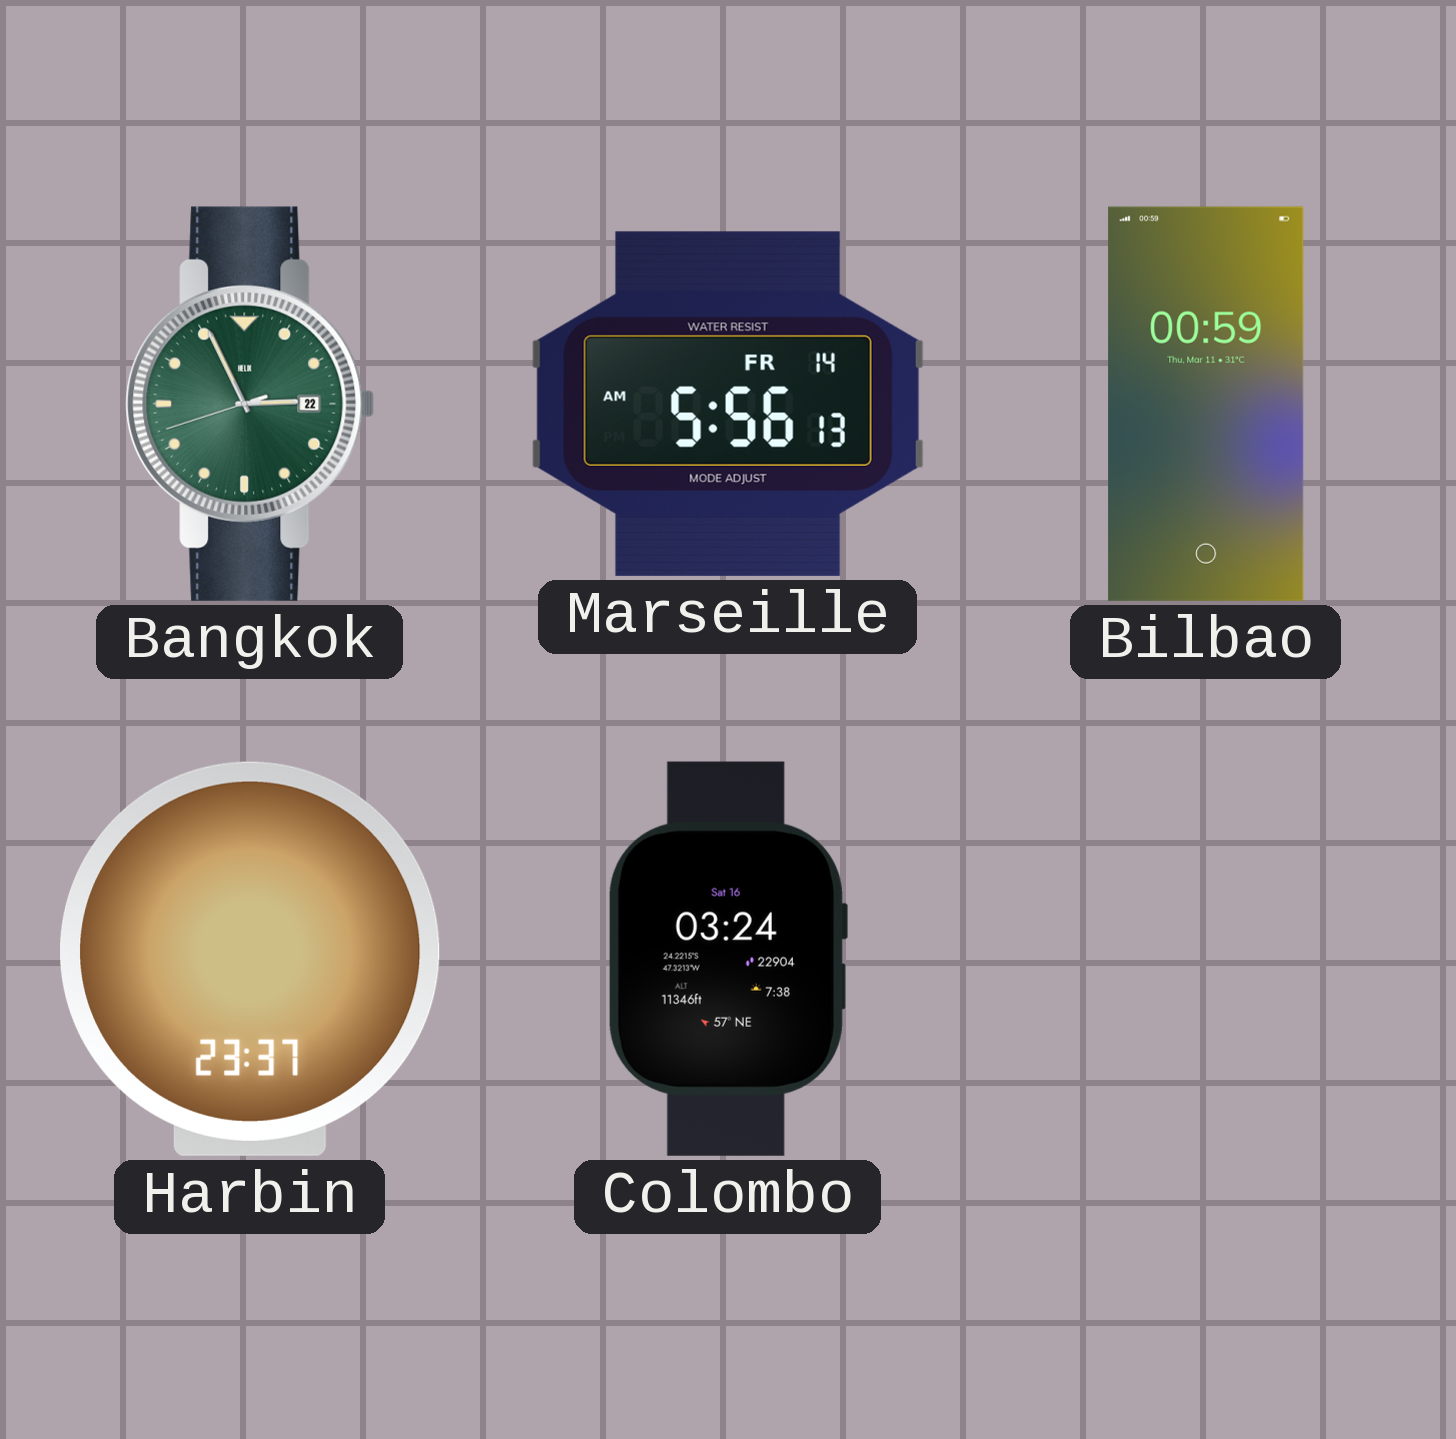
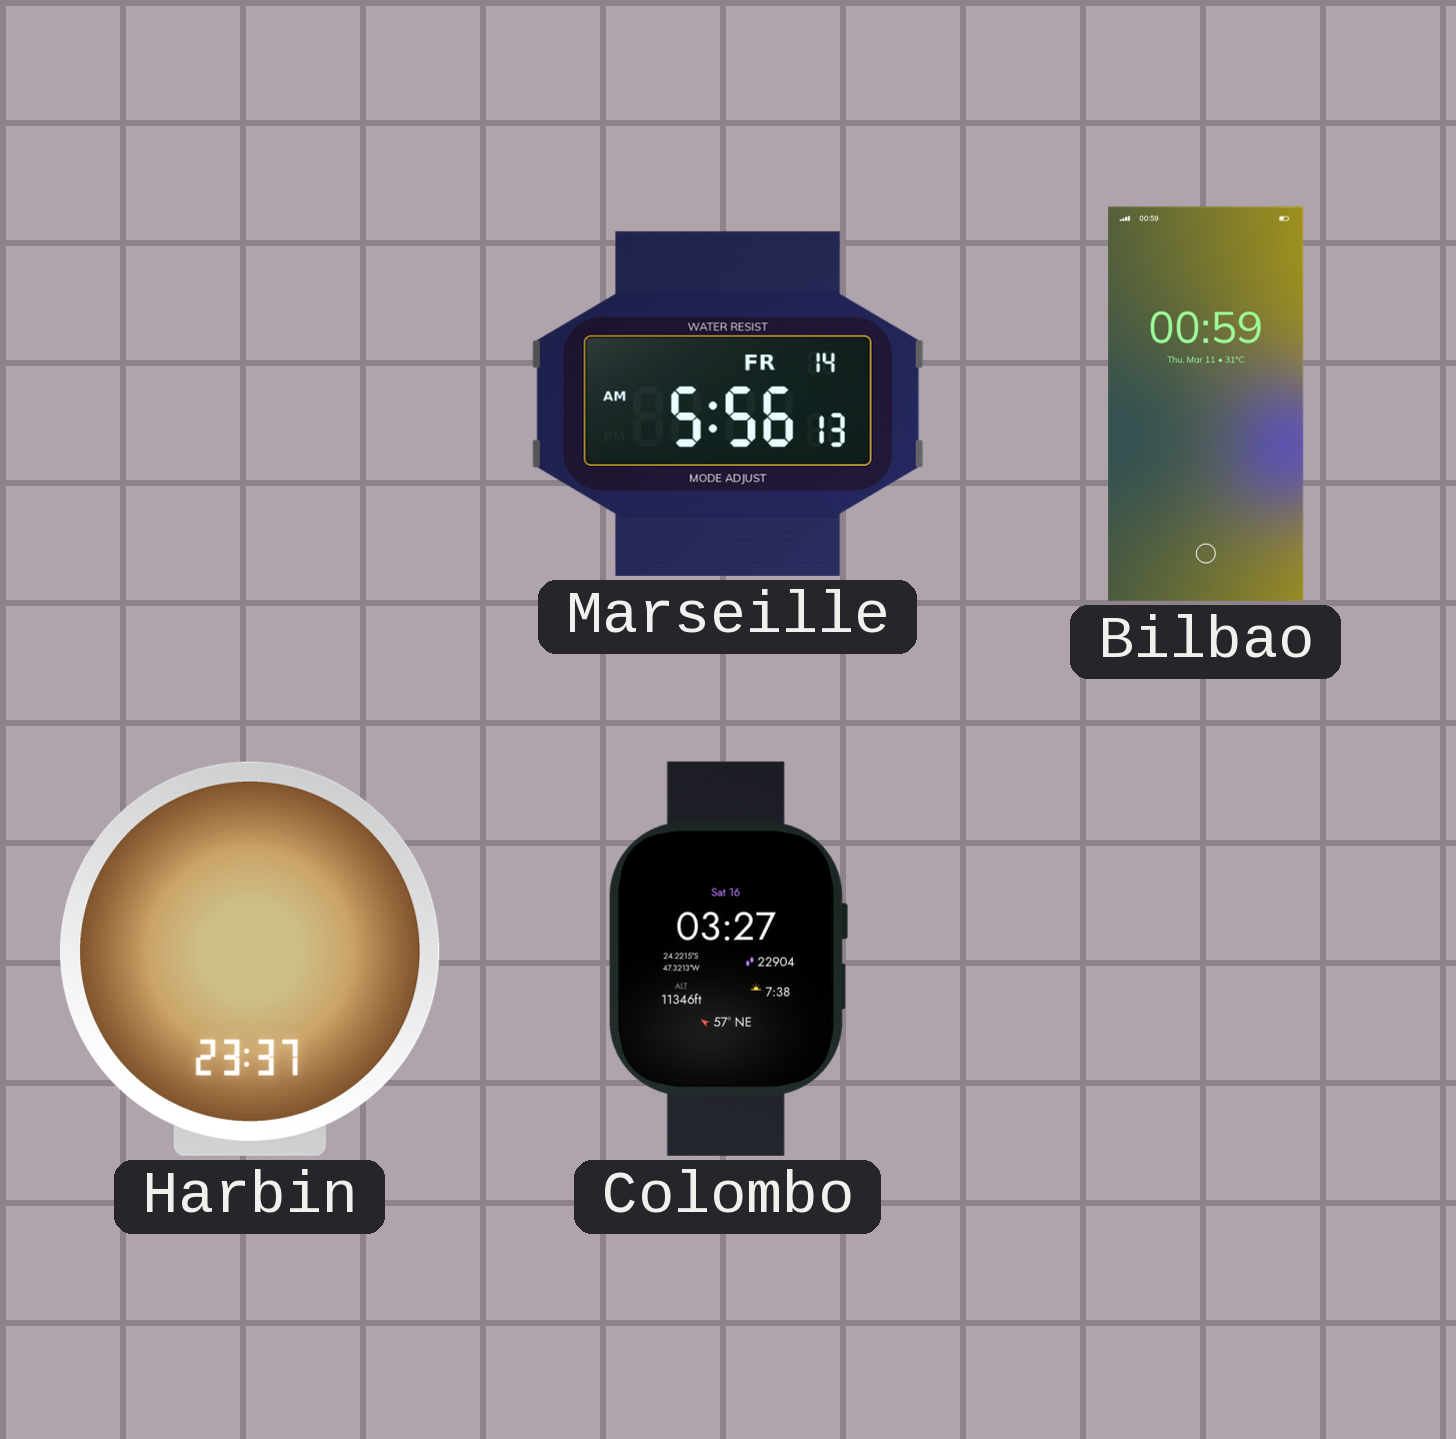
Bangkok: 2:55 -> none (250, 404)
Colombo: 03:24 -> 03:27 (727, 959)
